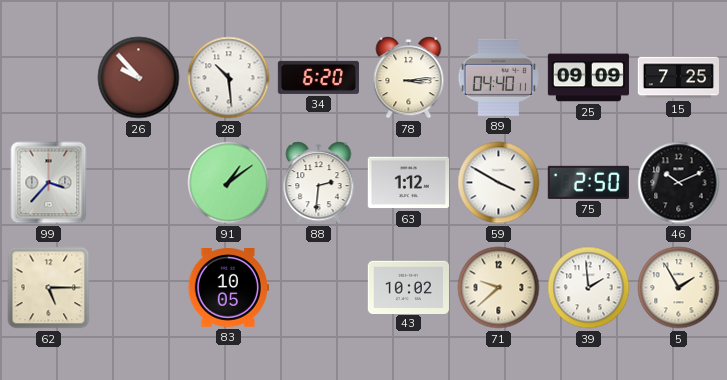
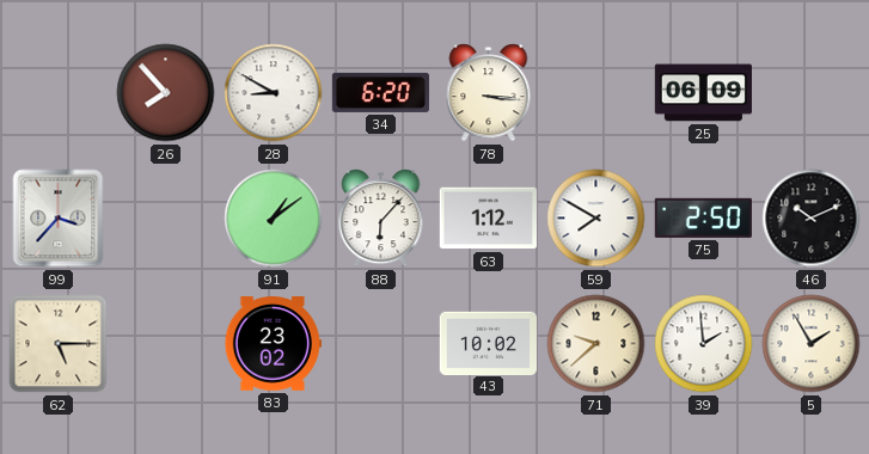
26: 9:53 -> 7:53 (166, 93)
28: 10:29 -> 8:50 (274, 93)
78: 3:14 -> 3:16 (489, 93)
89: 04:40 -> none (498, 77)
25: 09:09 -> 06:09 (703, 93)
15: 7:25 -> none (678, 78)
88: 2:31 -> 6:07 (381, 219)
59: 3:50 -> 7:50 (596, 219)
83: 10:05 -> 23:02 (273, 344)
